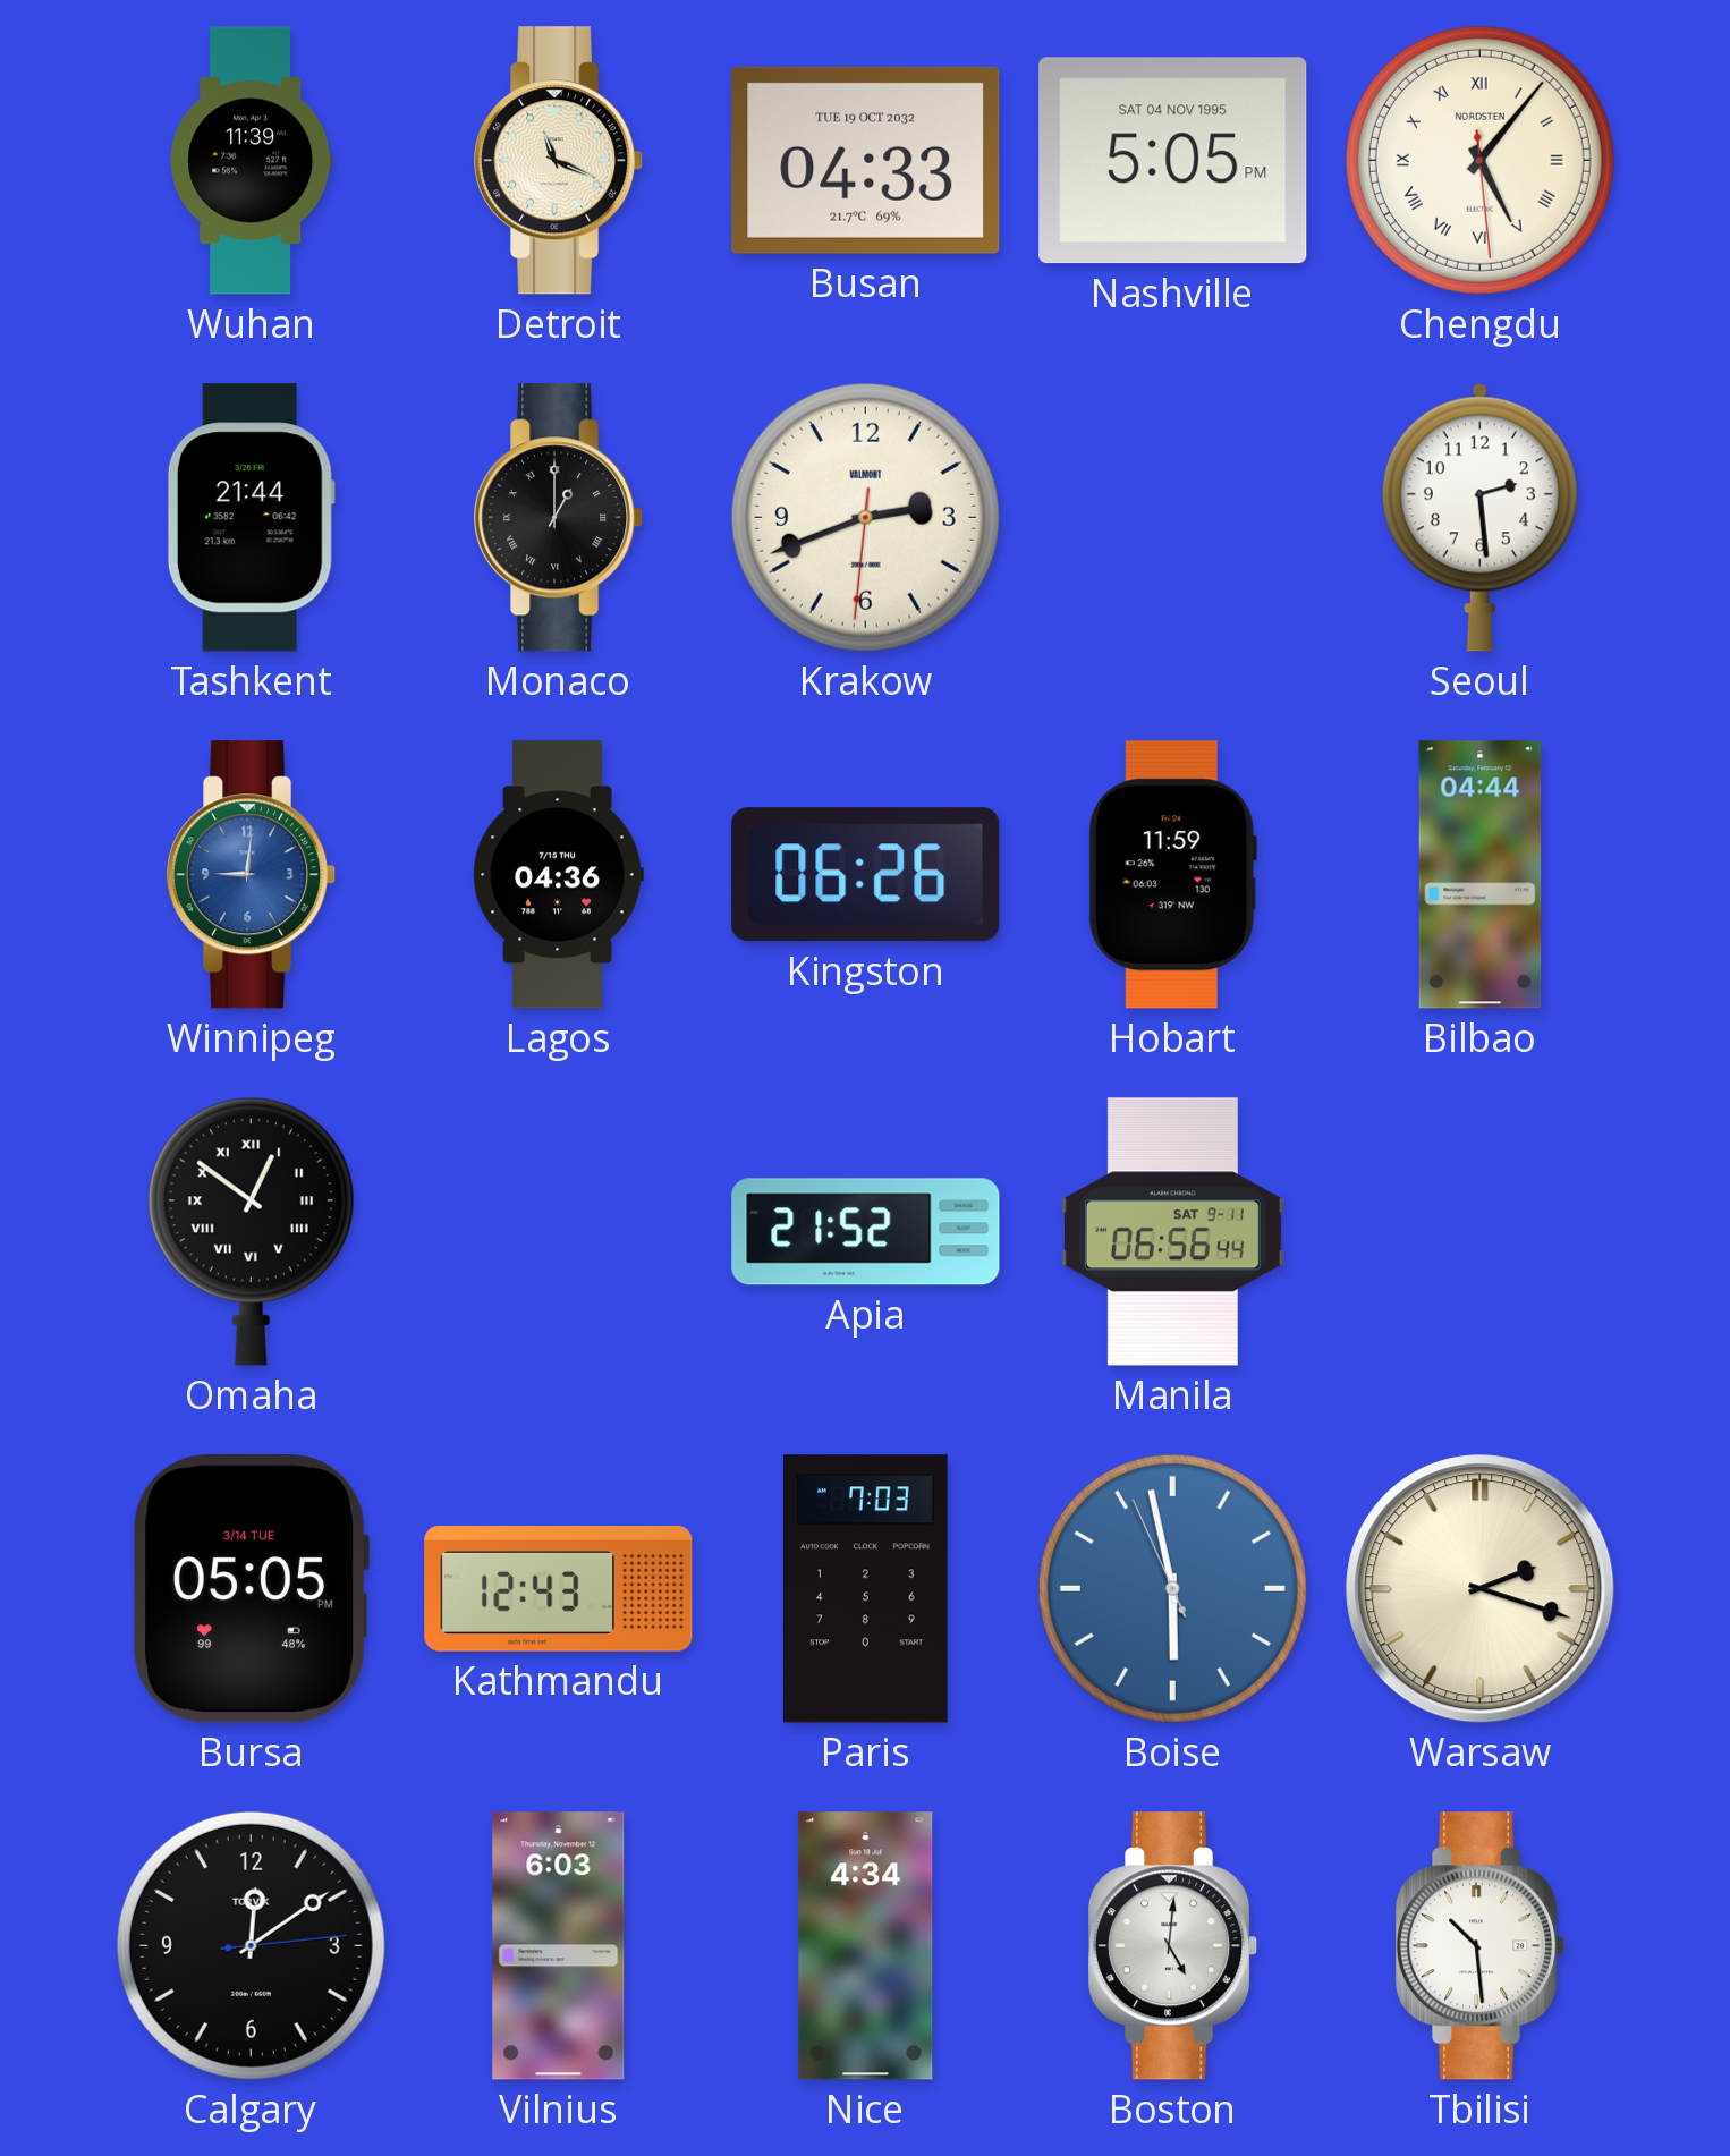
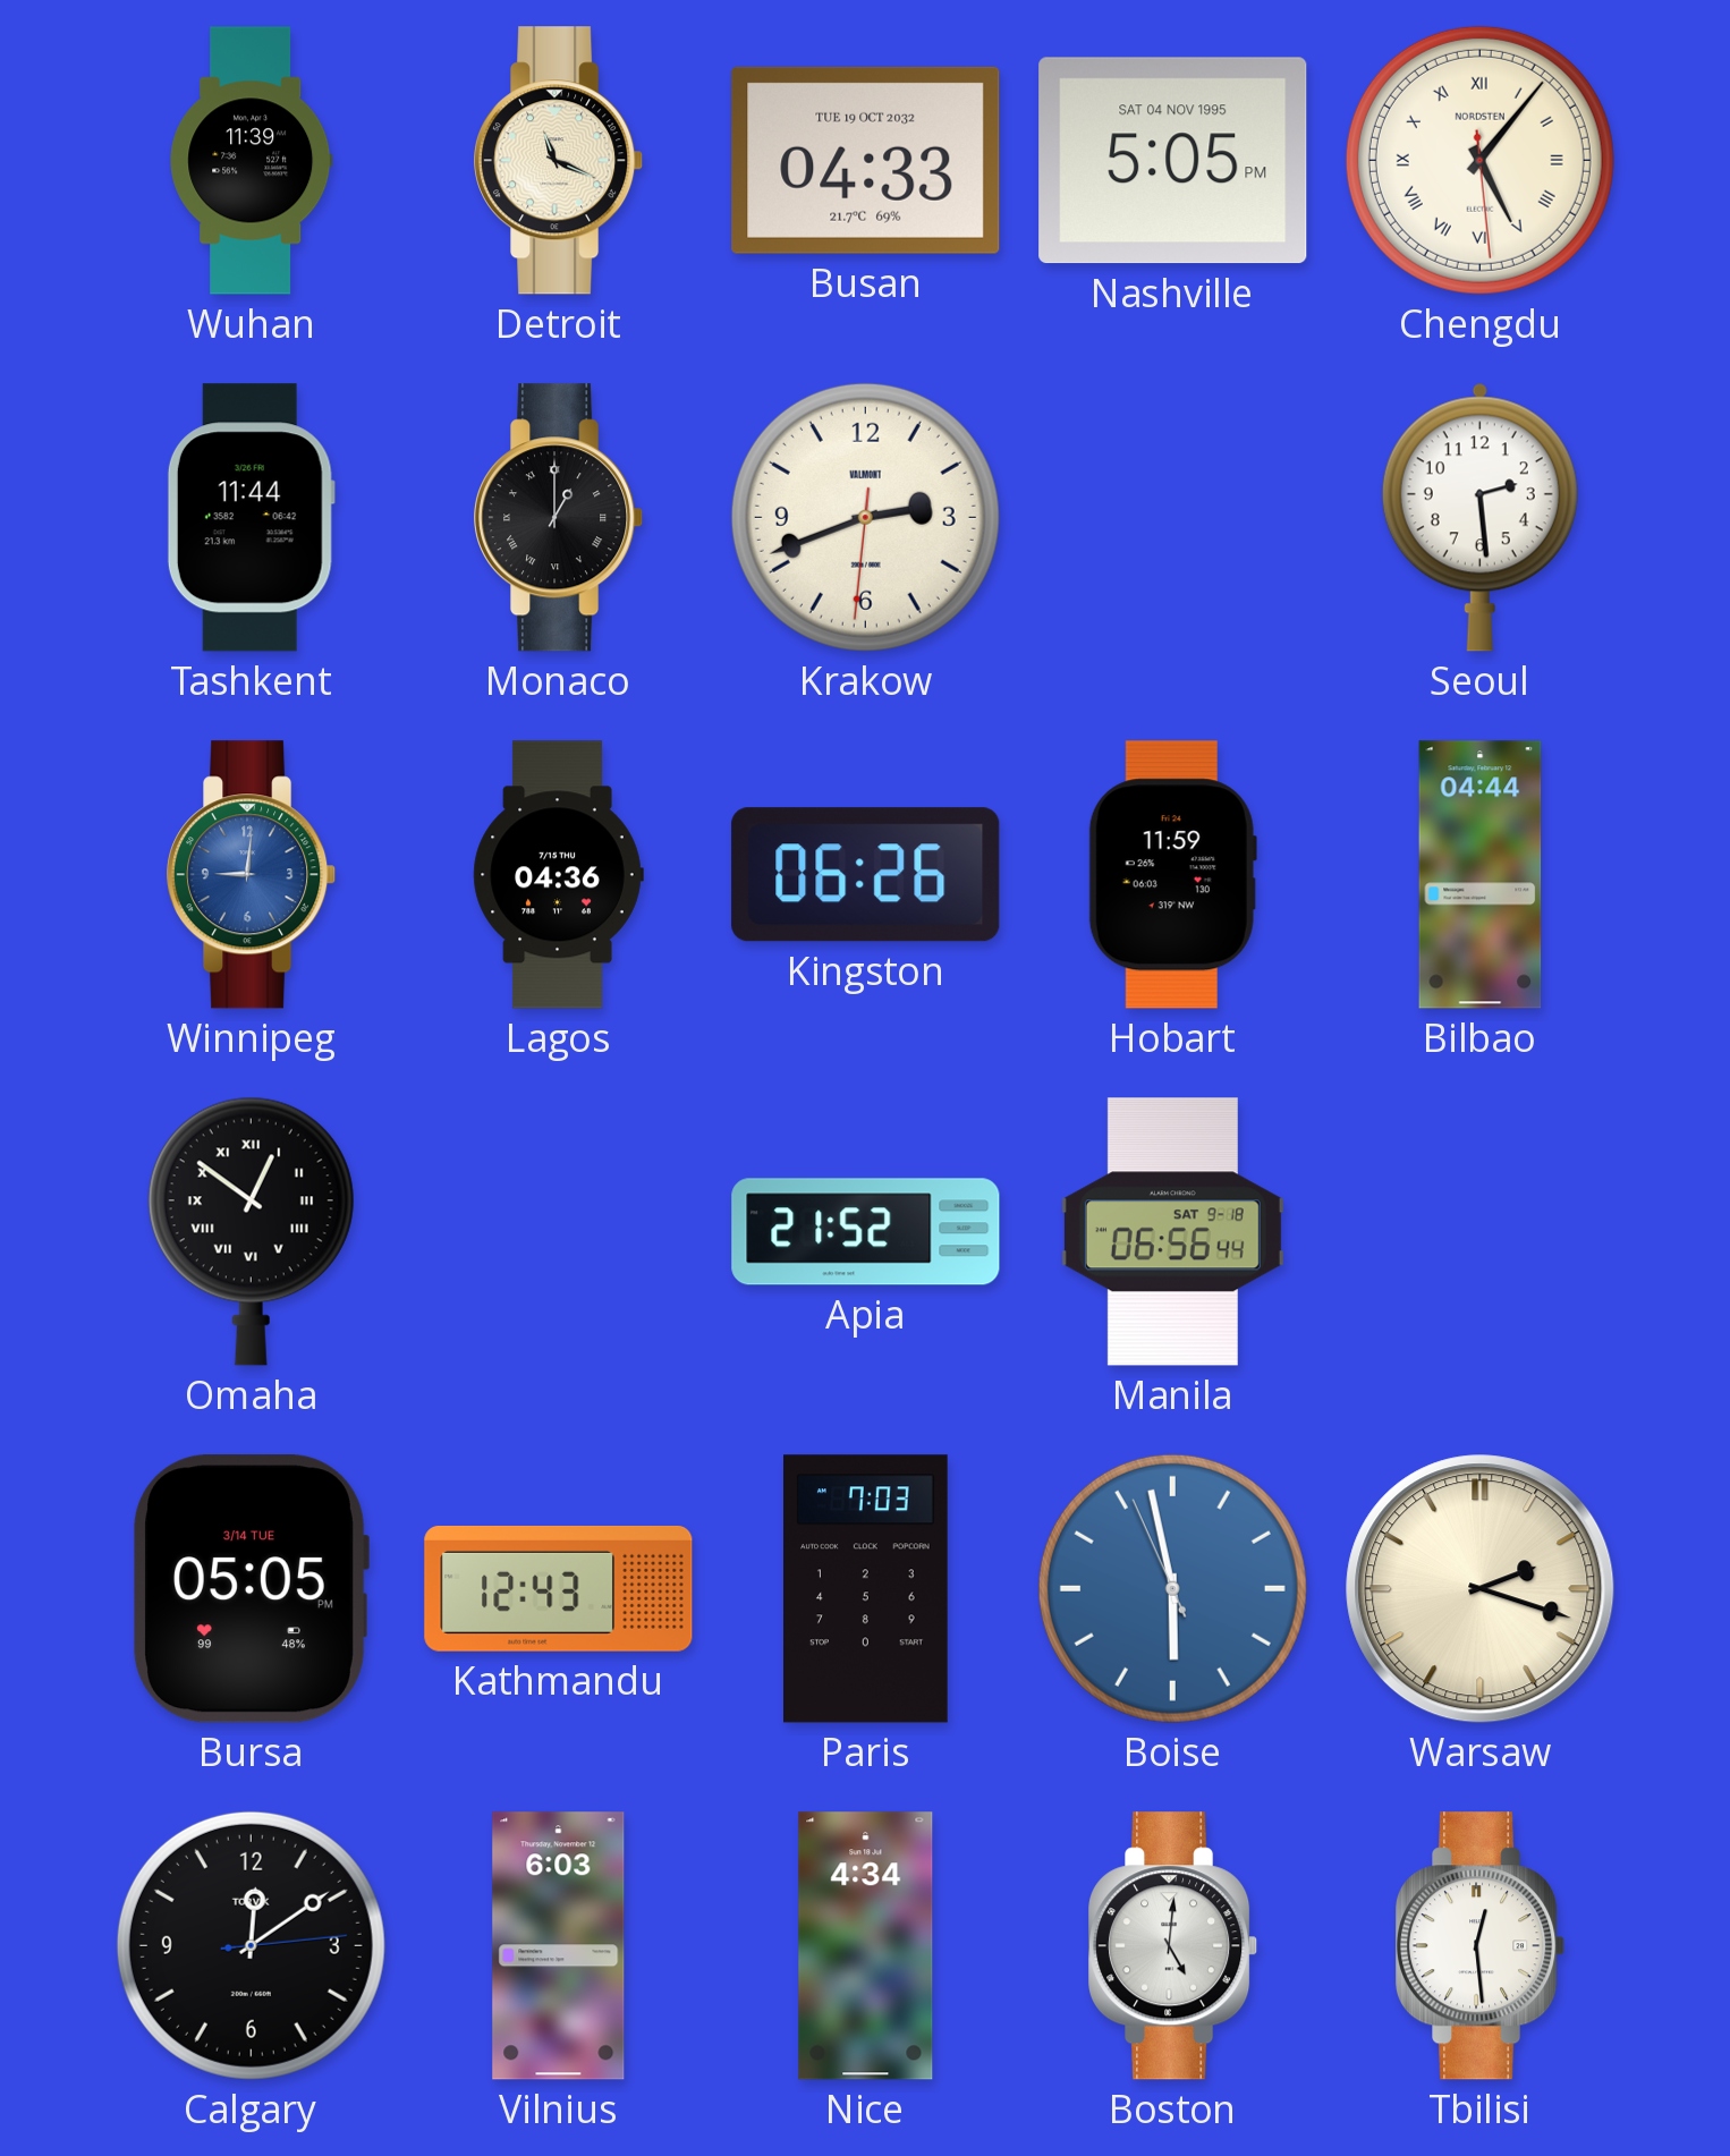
Tashkent: 21:44 -> 11:44 (251, 518)
Manila date: SAT 9-11 -> SAT 9-18 (1172, 1232)
Tbilisi: 10:29 -> 12:29 (1482, 1946)
